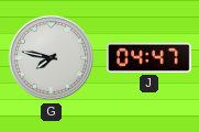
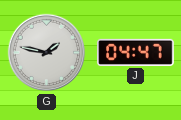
G: 7:47 -> 1:47 (47, 53)
